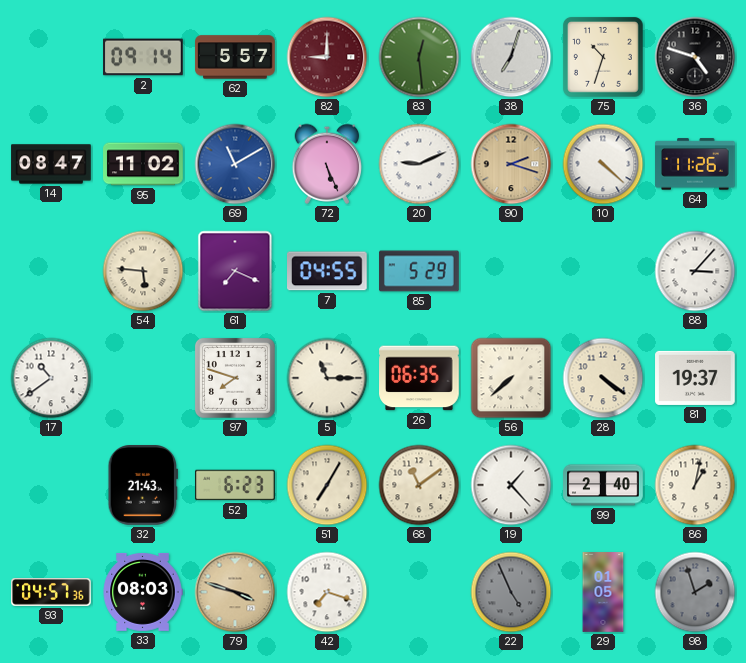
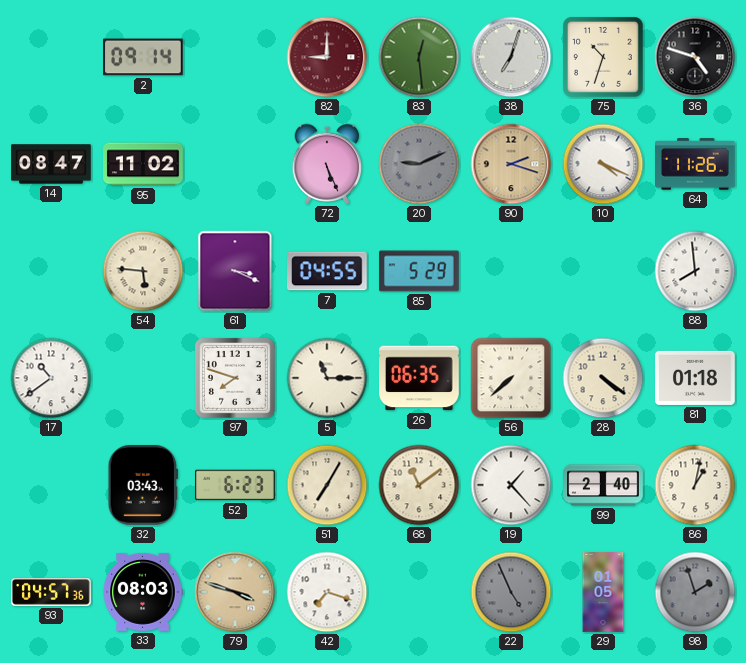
62: 5:57 -> none (235, 57)
69: 11:10 -> none (235, 164)
20 dial: white -> grey (419, 164)
10: 4:22 -> 4:19 (603, 164)
61: 7:19 -> 3:19 (235, 271)
88: 3:07 -> 7:59 (695, 271)
81: 19:37 -> 01:18 (695, 378)
32: 21:43 -> 03:43 (142, 486)
